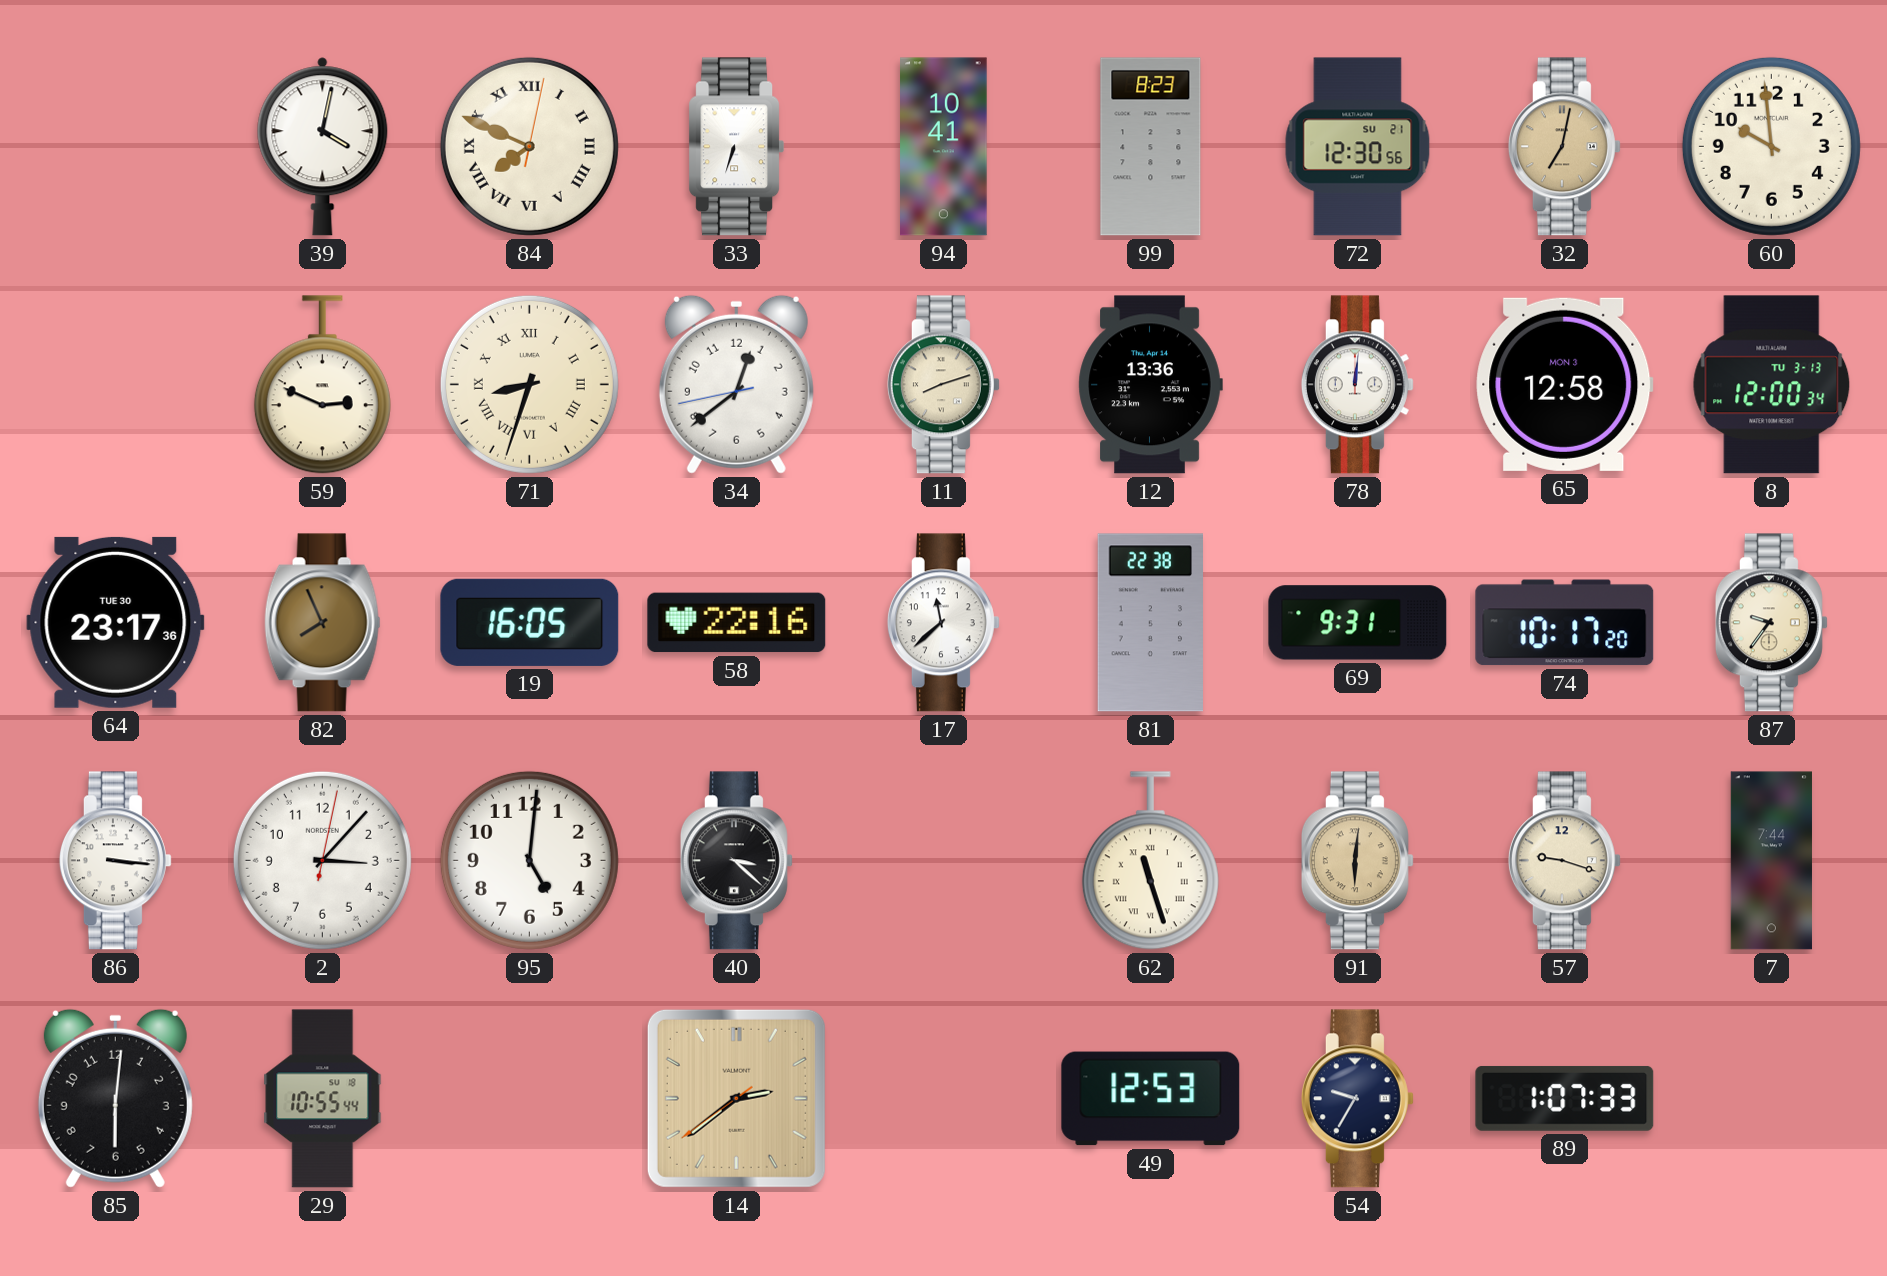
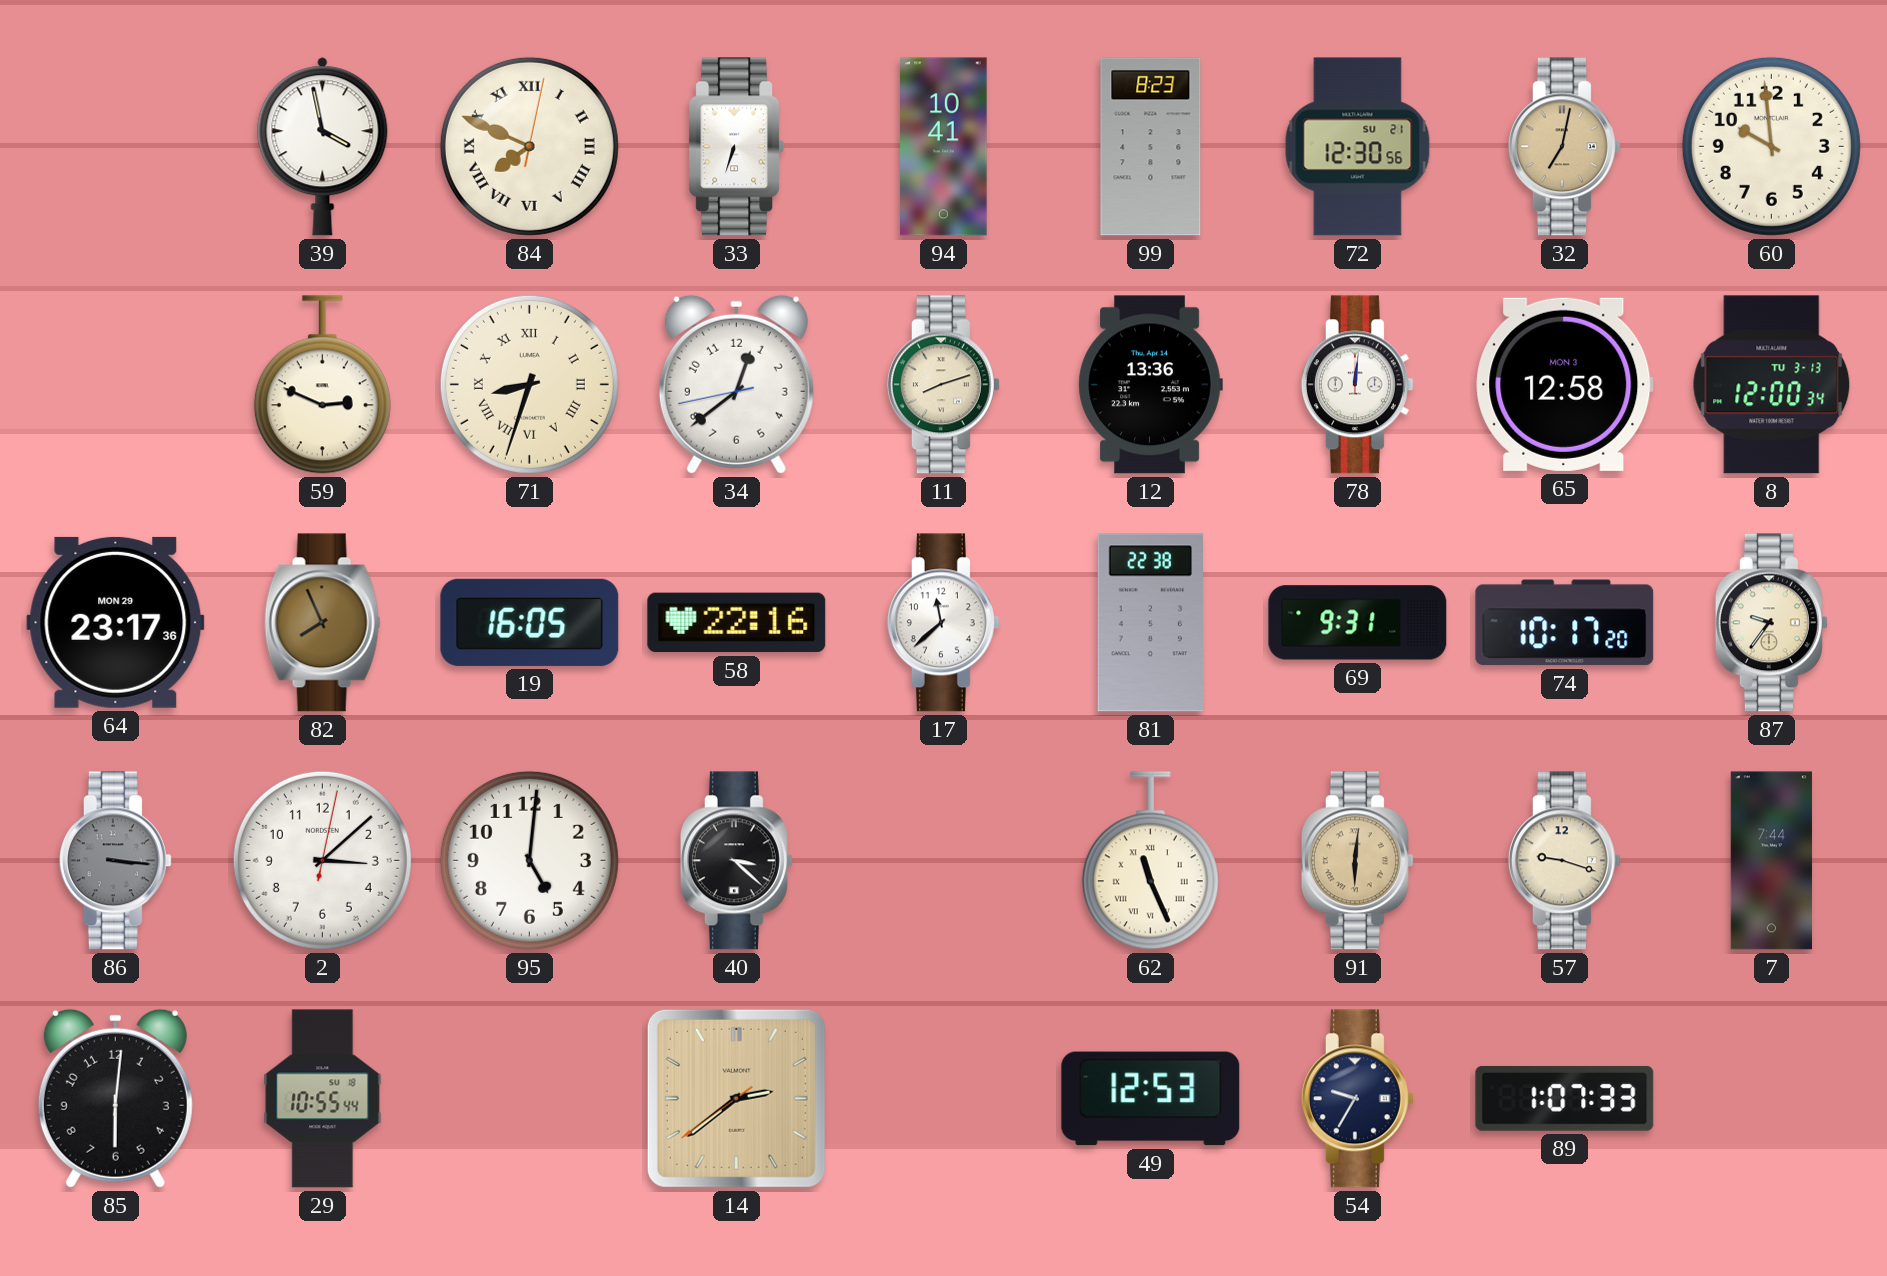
39: 4:02 -> 3:58 (323, 147)
64 date: TUE 30 -> MON 29 (116, 622)
86 dial: white -> grey (115, 861)
2: 3:07 -> 3:08 (322, 860)
62: 11:27 -> 11:26 (1150, 861)
